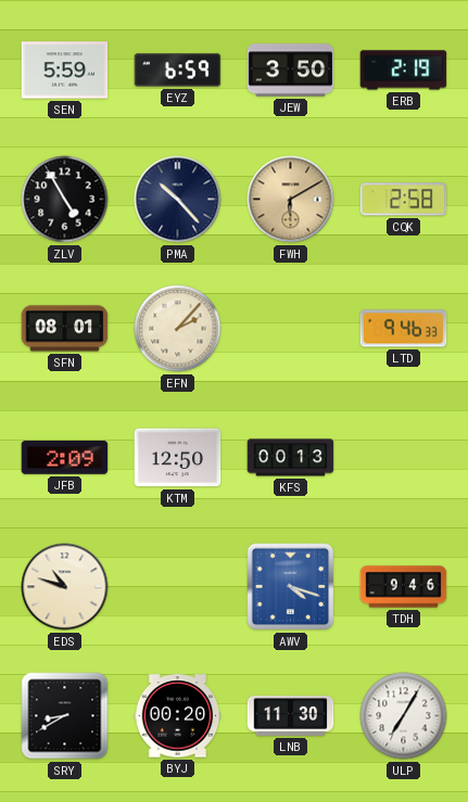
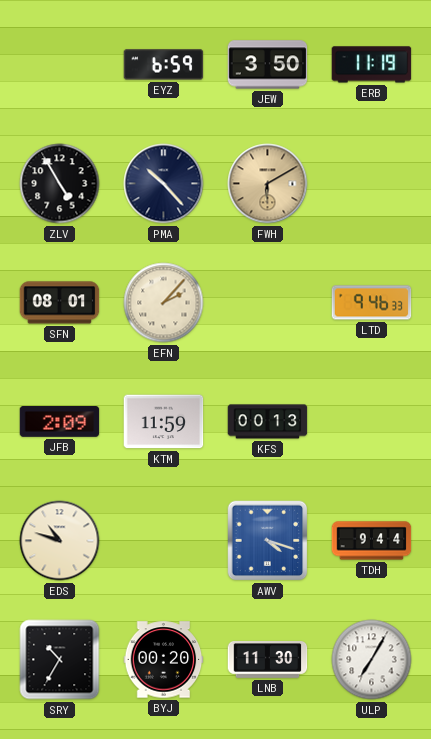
SEN: 5:59 -> none (65, 71)
ERB: 2:19 -> 11:19 (372, 65)
CQK: 2:58 -> none (404, 200)
KTM: 12:50 -> 11:59 (164, 422)
TDH: 9:46 -> 9:44 (372, 541)
SRY: 8:40 -> 10:35 (60, 660)
